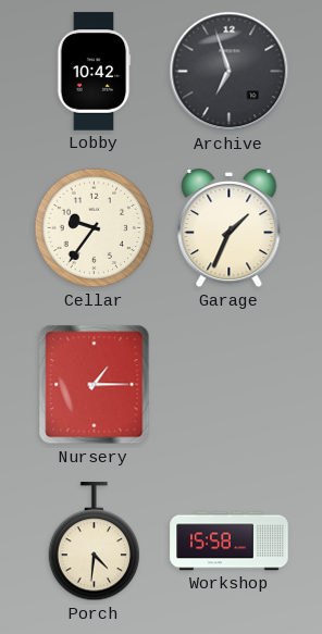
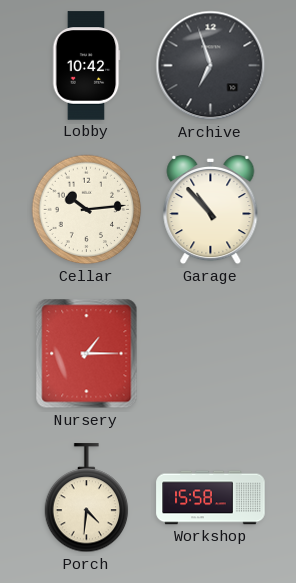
Cellar: 9:36 -> 10:14 (87, 210)
Garage: 1:34 -> 10:53 (211, 210)
